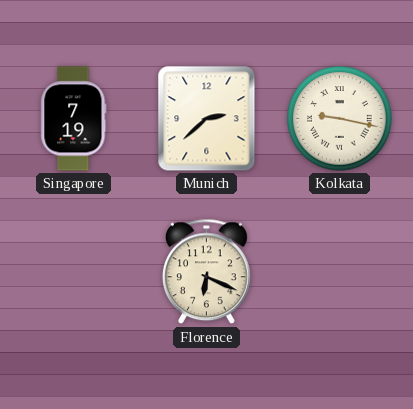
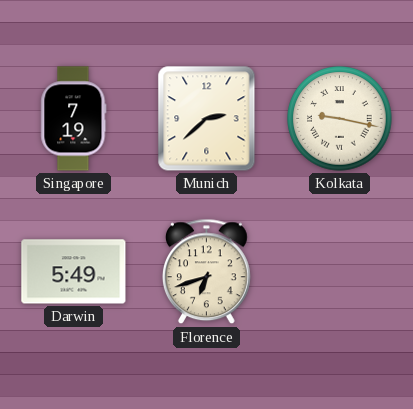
Darwin: none -> 5:49 (74, 272)
Florence: 6:19 -> 6:42 (206, 272)
